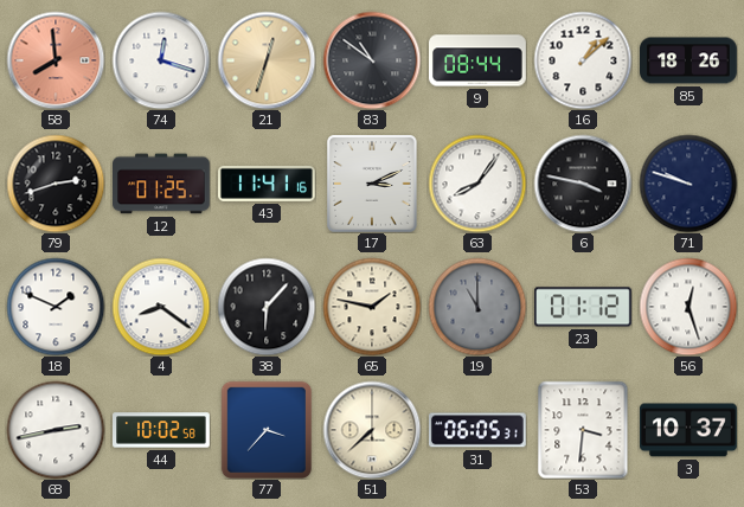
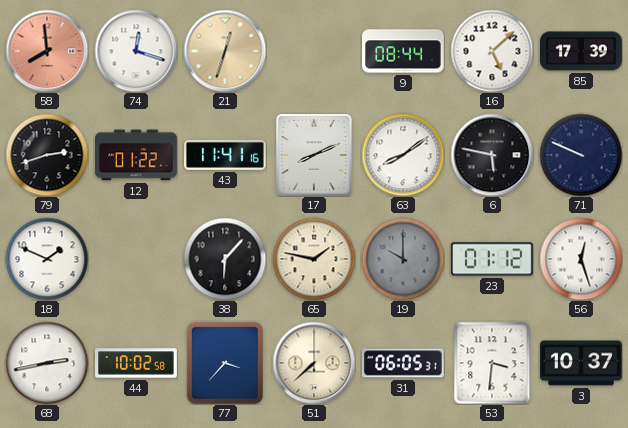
83: 10:51 -> none (372, 60)
16: 1:08 -> 5:08 (492, 51)
85: 18:26 -> 17:39 (582, 51)
12: 01:25 -> 01:22 (137, 155)
17: 3:11 -> 8:11 (315, 155)
63: 8:06 -> 8:09 (403, 155)
6: 3:47 -> 5:47 (492, 155)
71: 9:48 -> 9:49 (581, 155)
4: 8:21 -> none (161, 307)
19: 11:00 -> 10:00 (403, 259)
